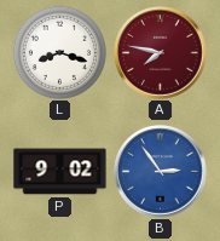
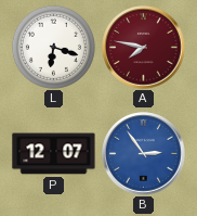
L: 8:18 -> 6:18 (53, 47)
P: 9:02 -> 12:07 (54, 154)
